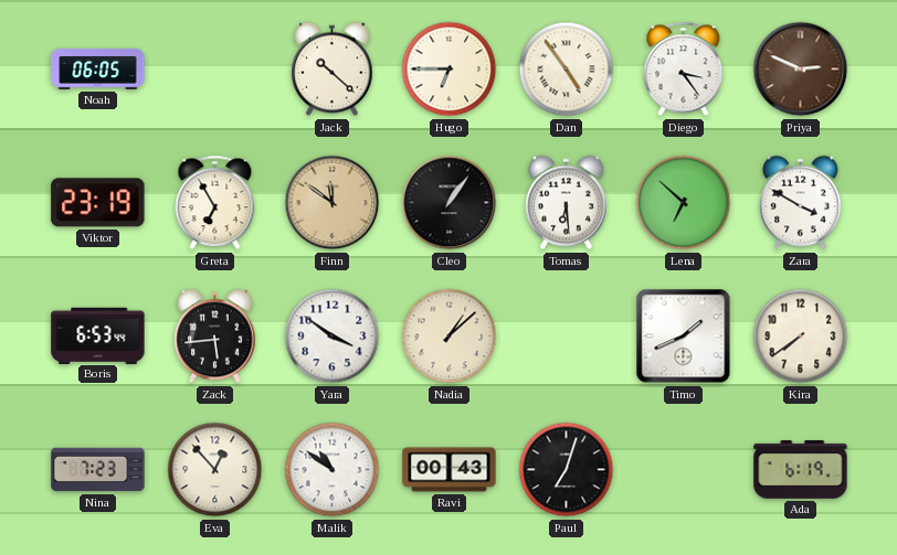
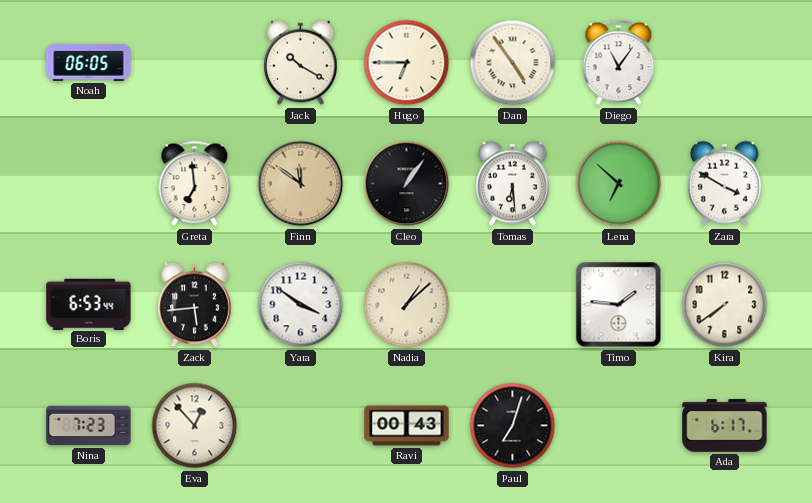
Jack: 10:22 -> 10:20 (301, 63)
Diego: 3:24 -> 11:06 (619, 63)
Priya: 2:49 -> none (801, 70)
Viktor: 23:19 -> none (98, 203)
Greta: 6:55 -> 6:59 (195, 184)
Timo: 1:41 -> 1:46 (619, 305)
Malik: 10:51 -> none (333, 470)
Ada: 6:19 -> 6:17 (725, 426)
